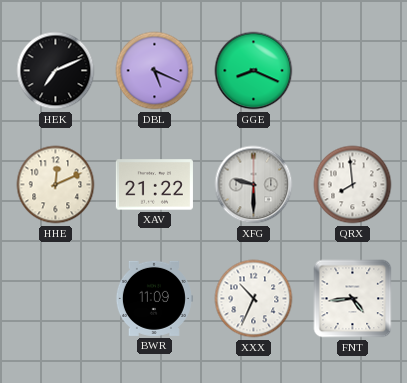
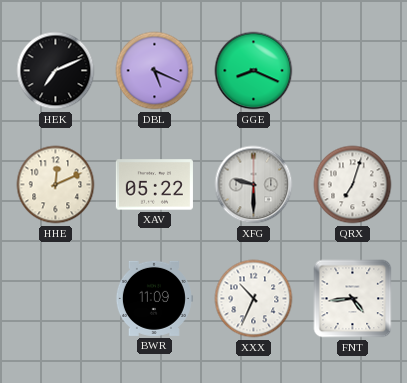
XAV: 21:22 -> 05:22 (154, 185)
QRX: 7:59 -> 7:03 (353, 185)
